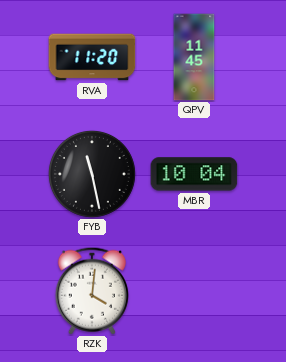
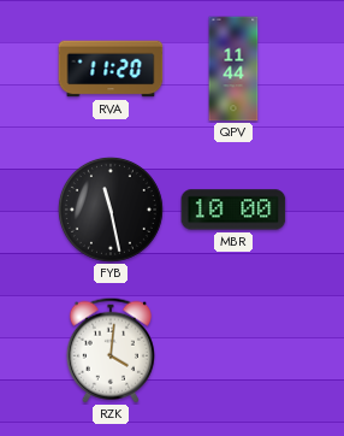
QPV: 11:45 -> 11:44 (233, 69)
MBR: 10:04 -> 10:00 (233, 210)
